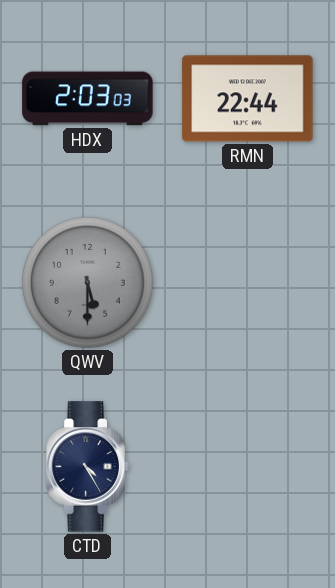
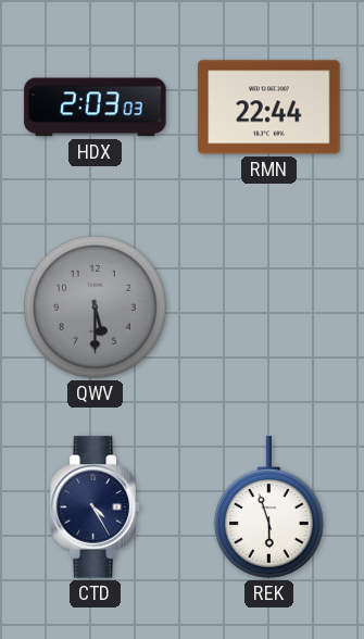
REK: none -> 5:57 (269, 508)
